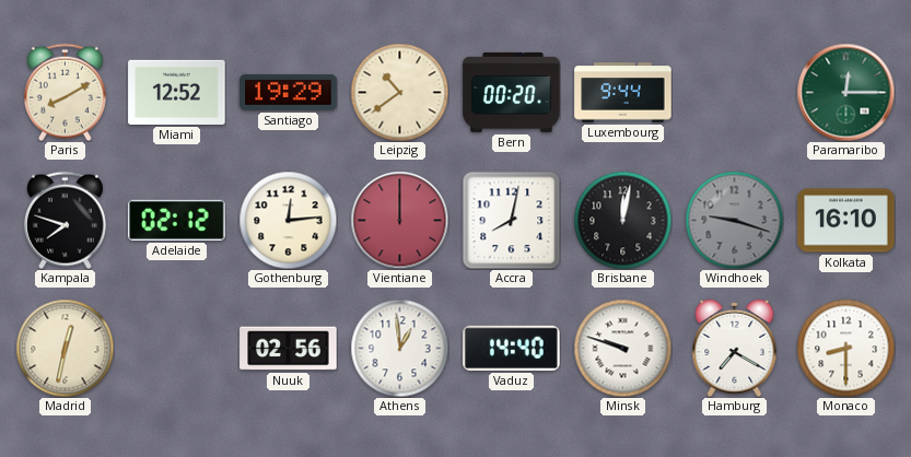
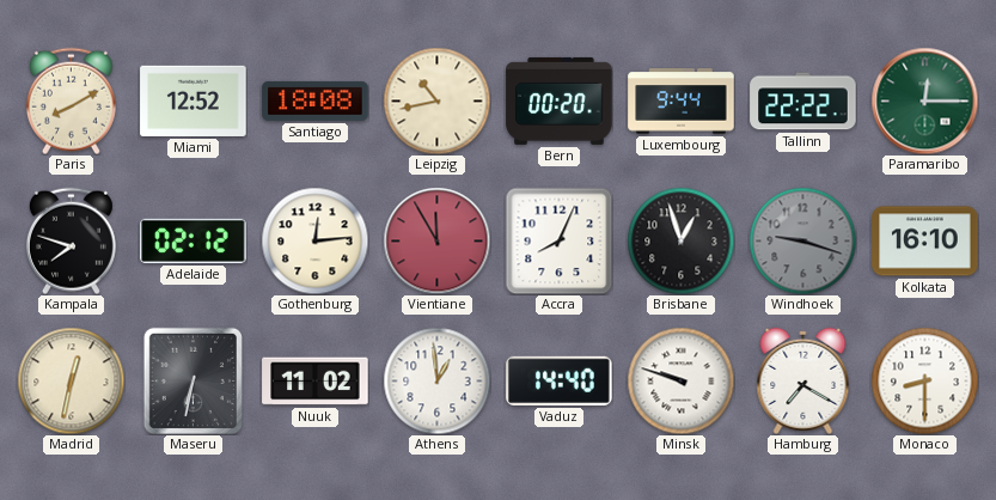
Santiago: 19:29 -> 18:08 (316, 100)
Leipzig: 10:39 -> 10:43 (436, 100)
Tallinn: none -> 22:22 (803, 102)
Vientiane: 12:00 -> 11:55 (436, 240)
Accra: 8:02 -> 8:04 (558, 240)
Brisbane: 12:02 -> 12:57 (680, 240)
Maseru: none -> 6:32 (193, 380)
Nuuk: 02:56 -> 11:02 (316, 382)
